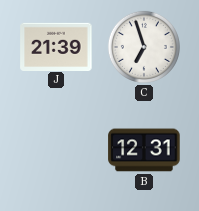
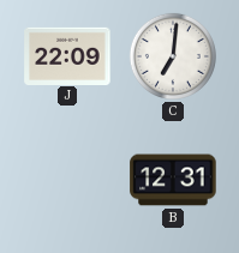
J: 21:39 -> 22:09 (67, 55)
C: 6:57 -> 7:01 (173, 56)
